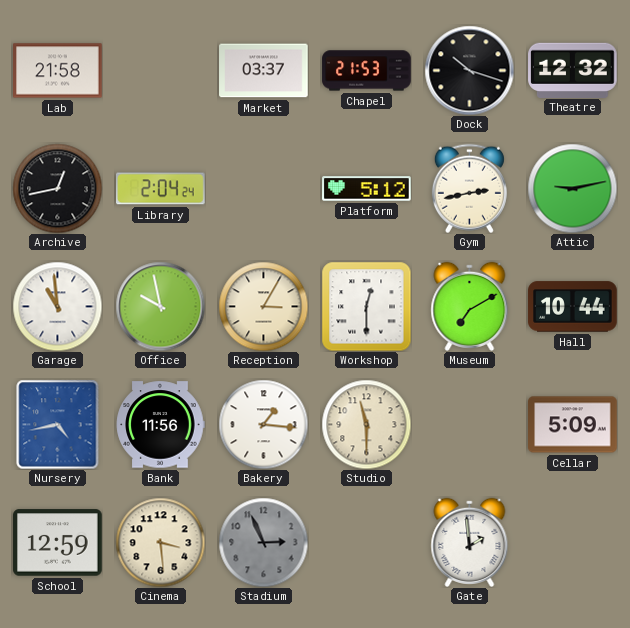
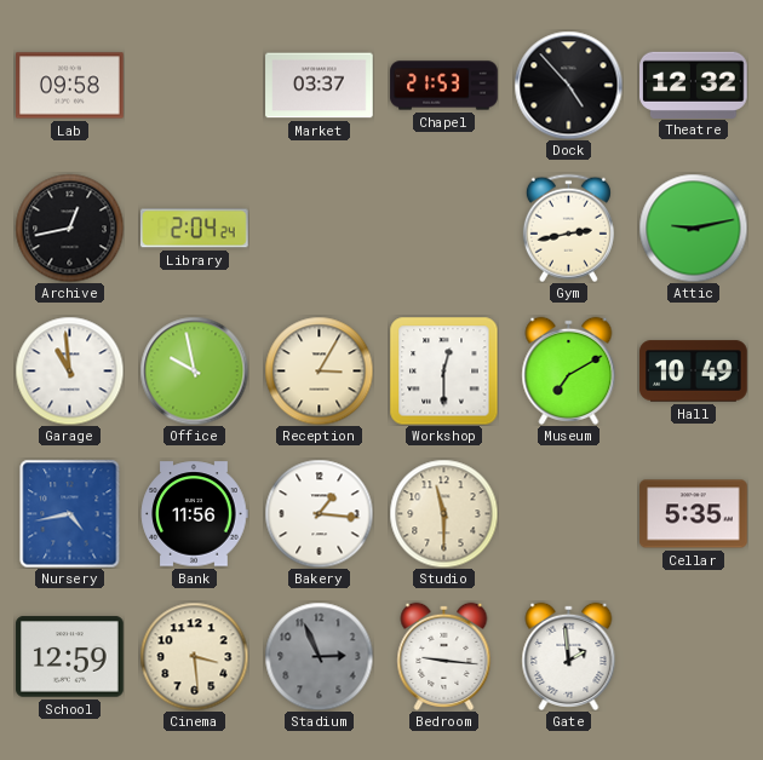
Lab: 21:58 -> 09:58 (70, 86)
Dock: 10:18 -> 4:53 (568, 85)
Platform: 5:12 -> none (367, 189)
Hall: 10:44 -> 10:49 (694, 372)
Cellar: 5:09 -> 5:35 (694, 514)
Bedroom: none -> 9:16 (444, 656)
